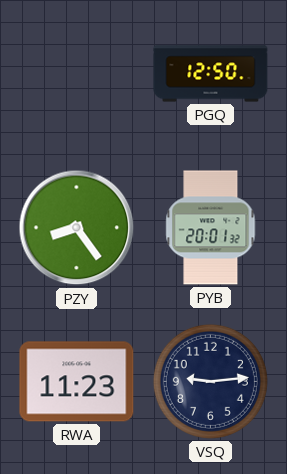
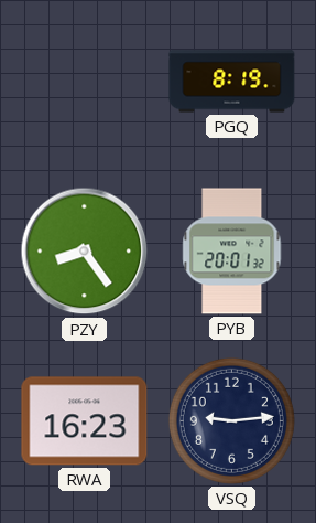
PGQ: 12:50 -> 8:19 (232, 82)
RWA: 11:23 -> 16:23 (85, 421)
